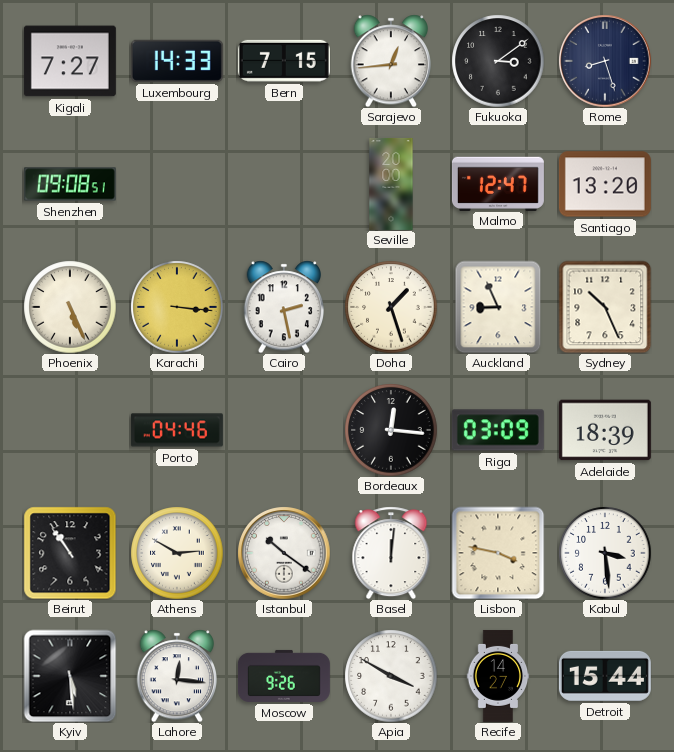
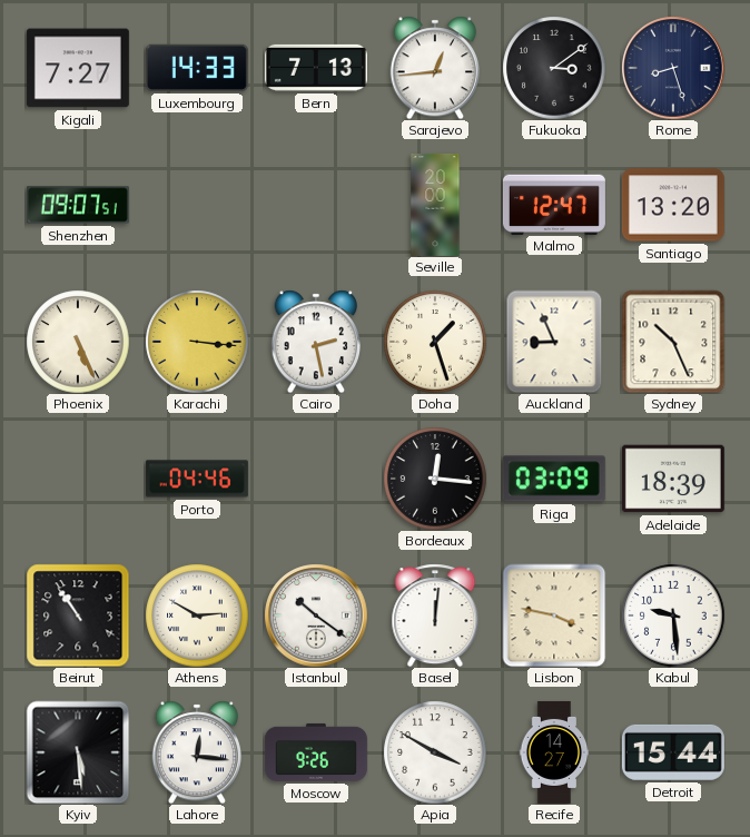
Bern: 7:15 -> 7:13 (316, 68)
Shenzhen: 09:08 -> 09:07 (78, 205)
Kabul: 3:29 -> 9:29 (673, 616)
